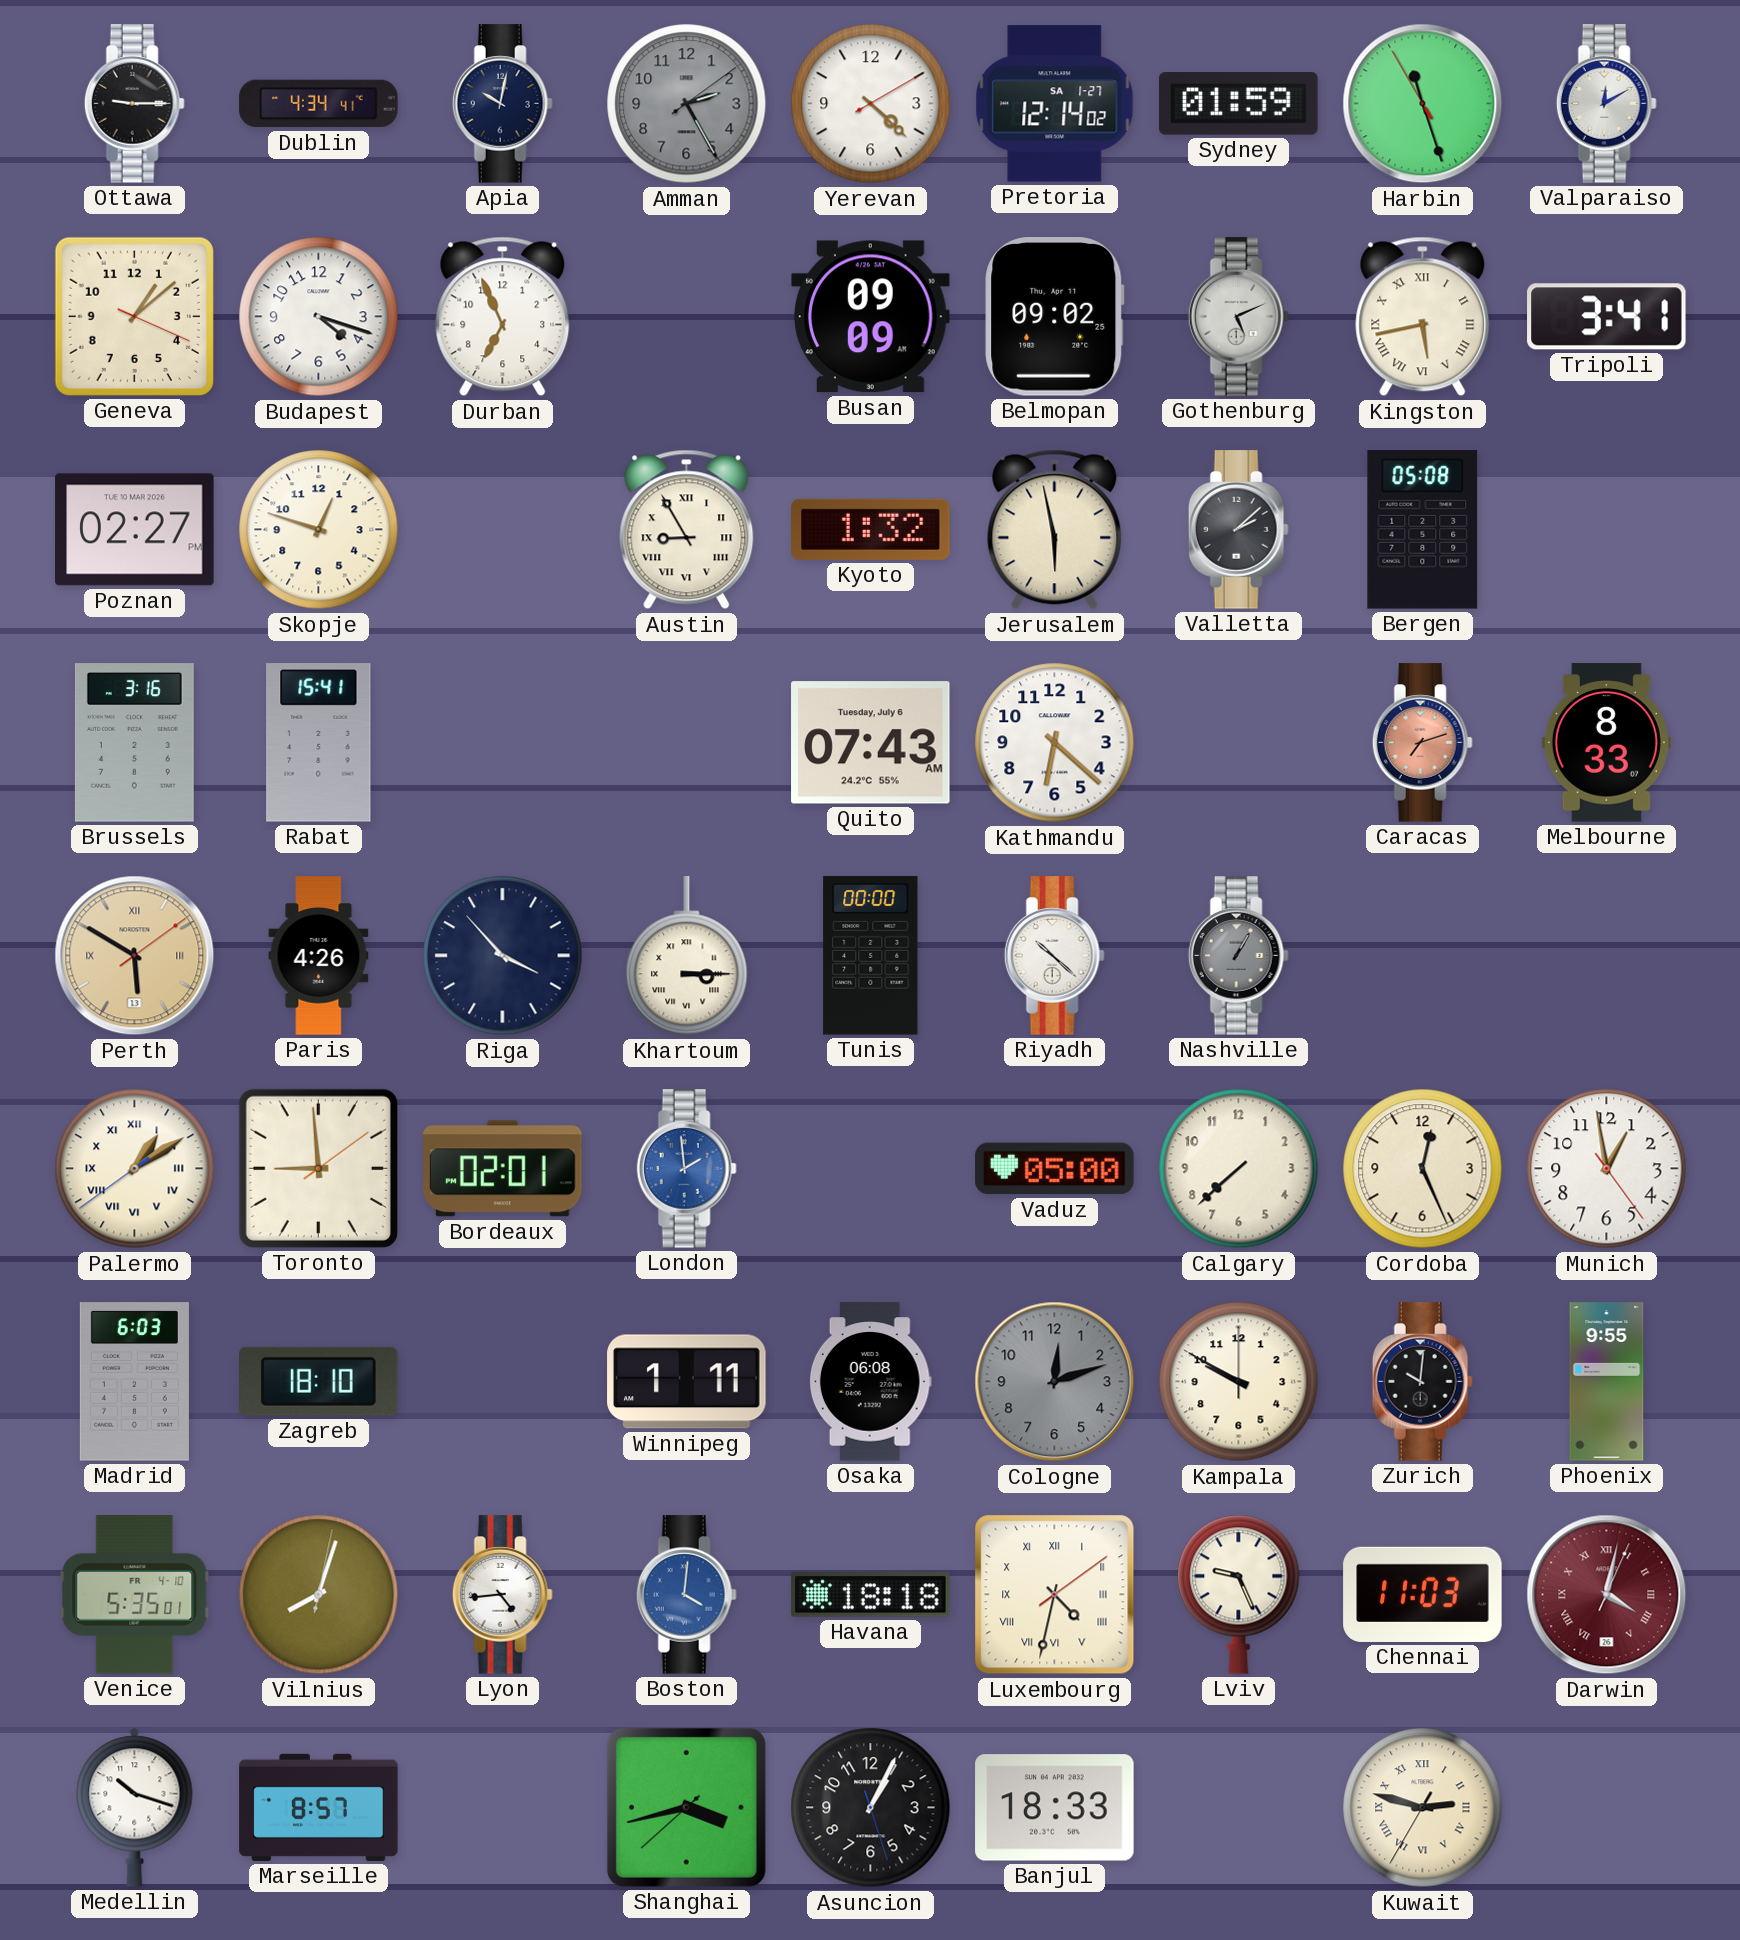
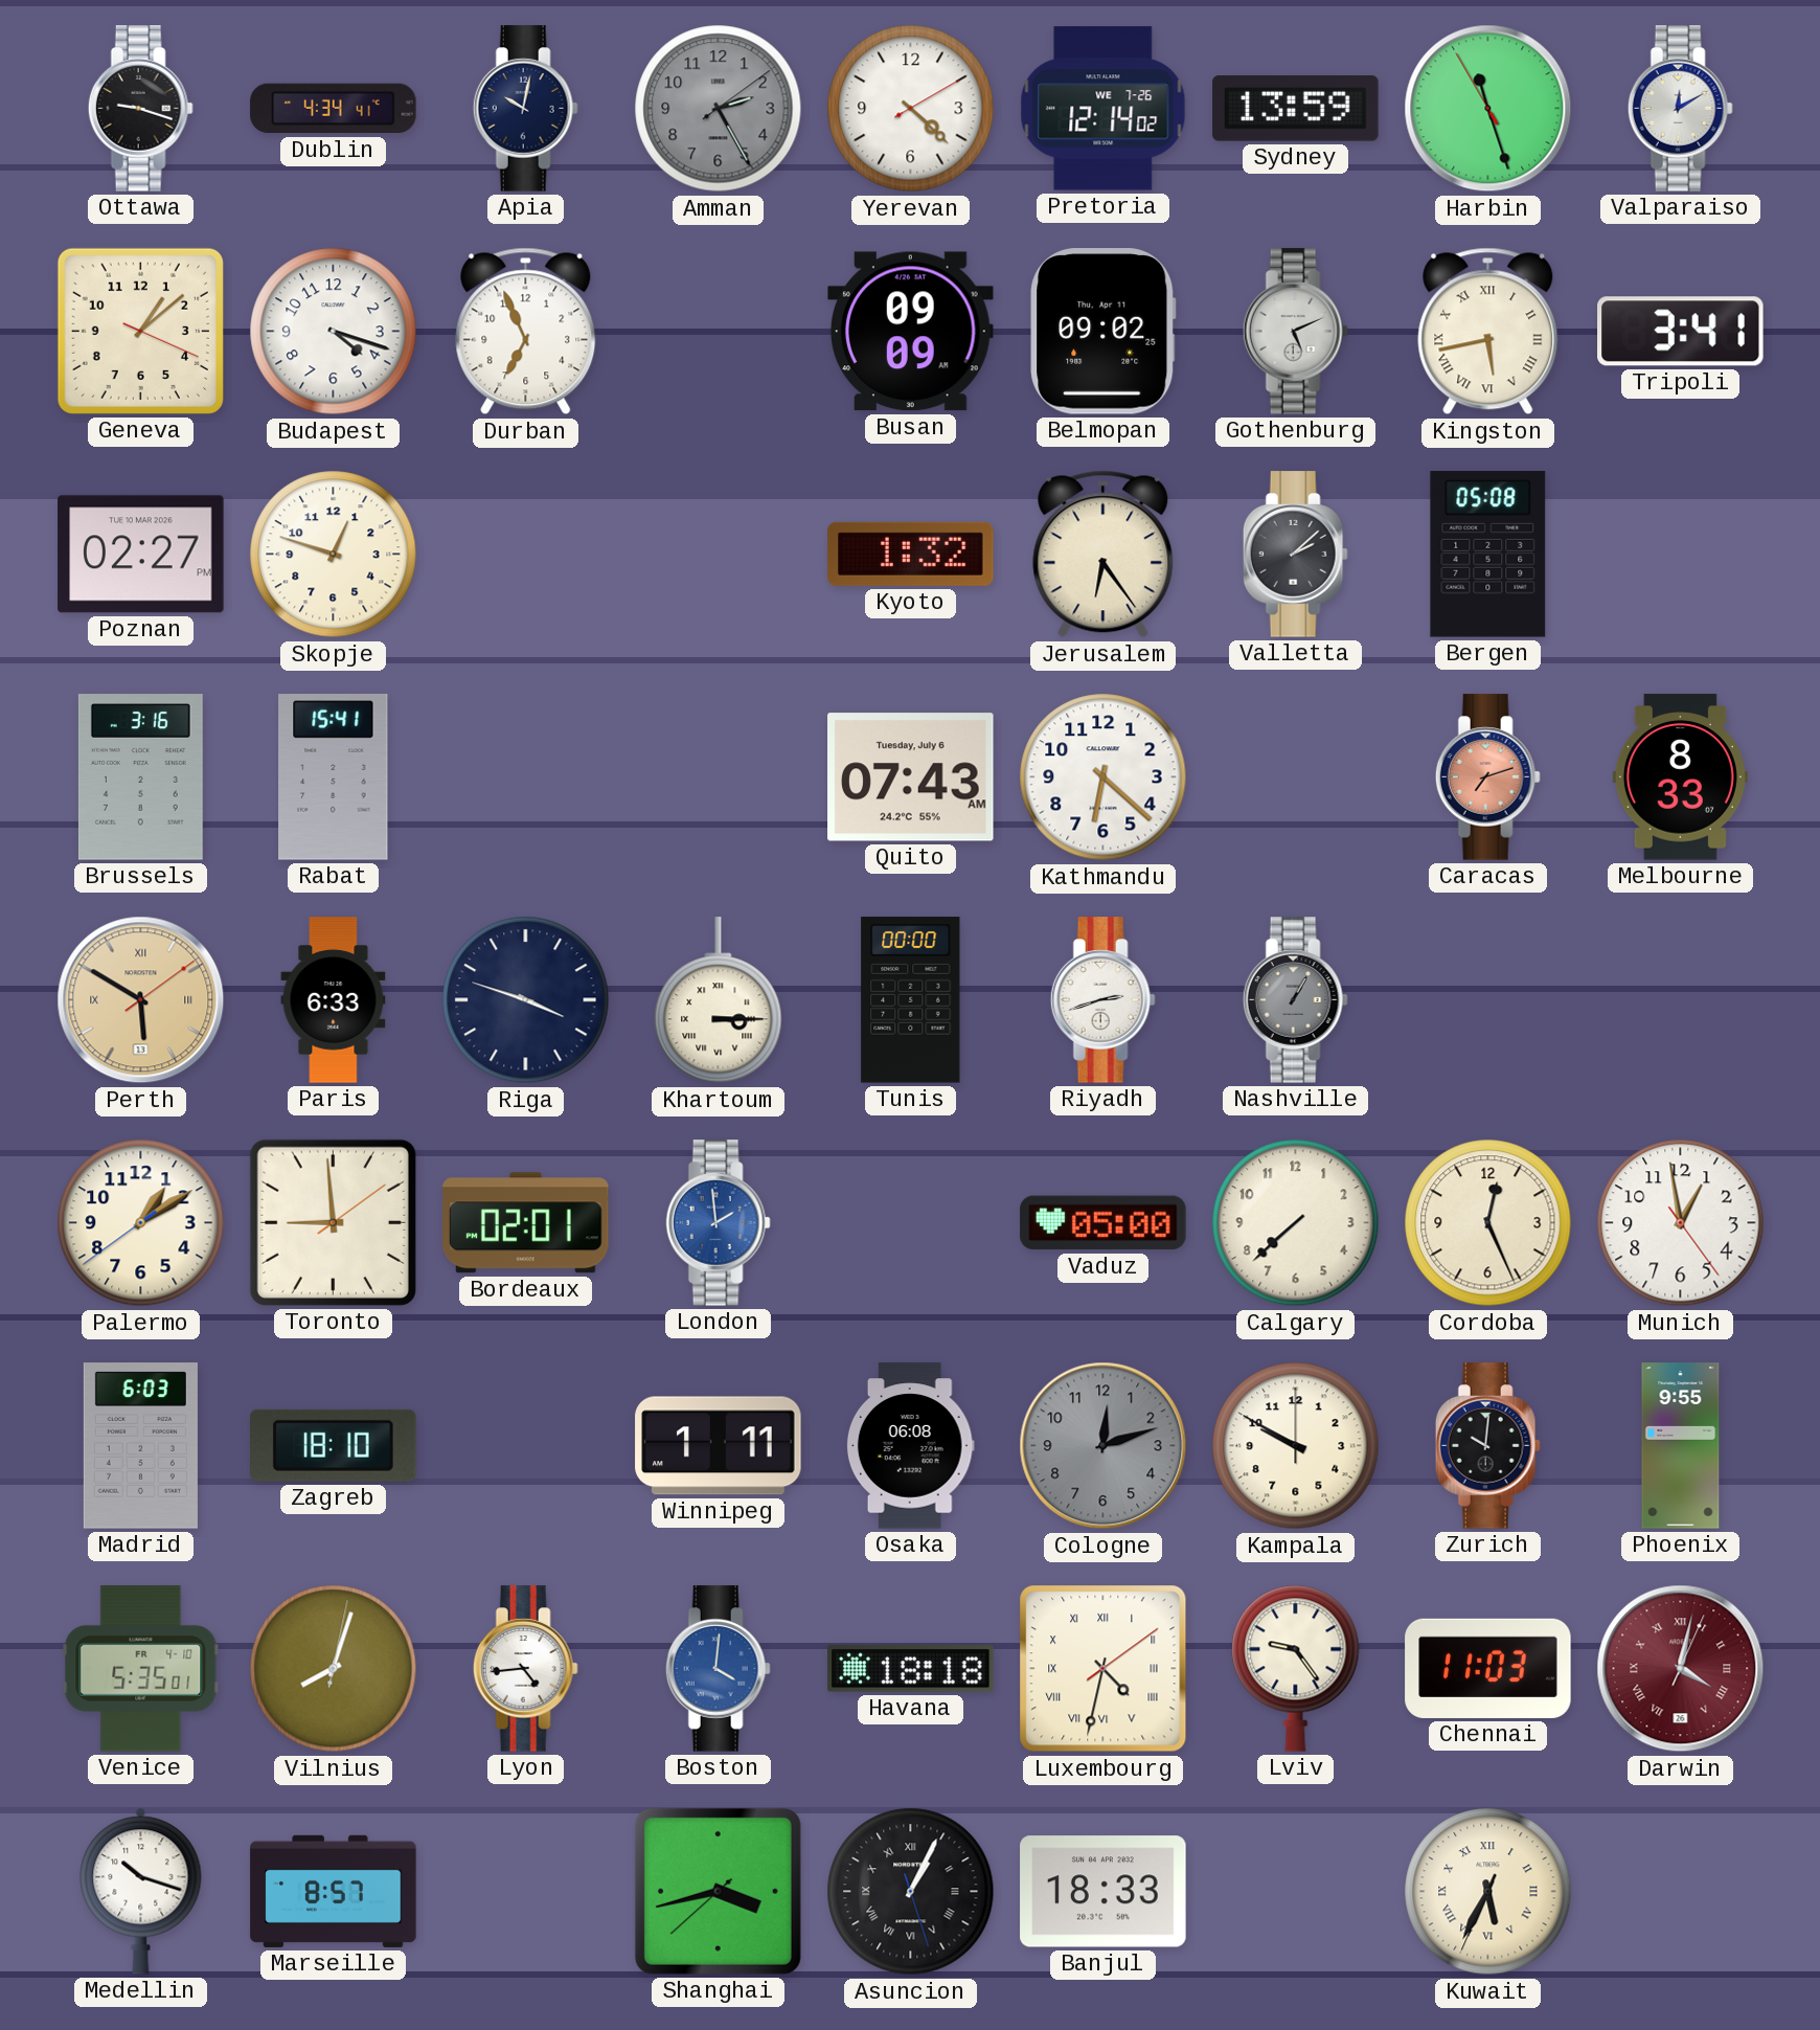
Ottawa: 9:15 -> 9:18 (140, 109)
Pretoria date: SA 1-27 -> WE 7-26 (1104, 109)
Sydney: 01:59 -> 13:59 (1296, 109)
Austin: 8:55 -> none (687, 530)
Jerusalem: 5:58 -> 6:24 (1104, 555)
Paris: 4:26 -> 6:33 (334, 1000)
Riga: 3:53 -> 3:48 (526, 1000)
Riyadh: 10:22 -> 2:42 (1102, 1000)
Palermo numerals: Roman -> Arabic (141, 1223)
Lviv: 9:26 -> 9:24 (1296, 1668)
Asuncion numerals: Arabic -> Roman (911, 1892)
Kuwait: 2:47 -> 5:34 (1488, 1892)
